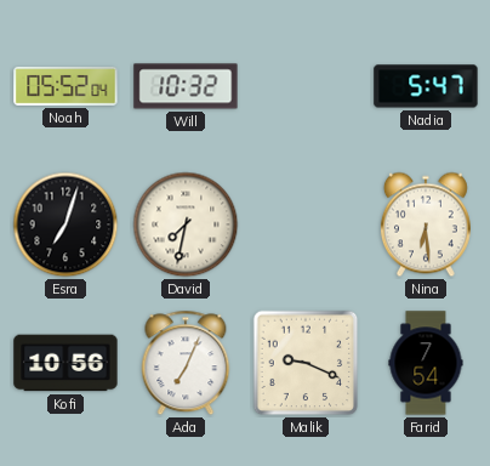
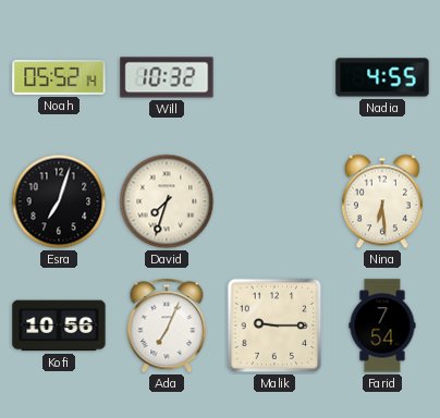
Noah: 05:52:04 -> 05:52:14 (59, 77)
Nadia: 5:47 -> 4:55 (382, 77)
David: 7:32 -> 7:33 (167, 201)
Malik: 9:19 -> 9:15 (274, 325)
